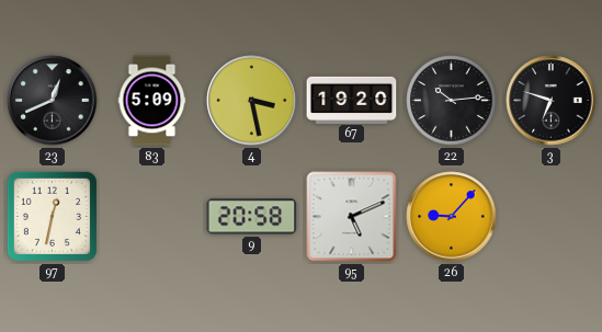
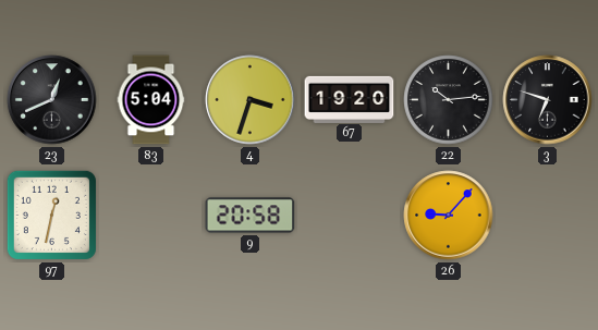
83: 5:09 -> 5:04 (151, 100)
4: 3:28 -> 3:33 (251, 100)
95: 5:11 -> none (352, 217)
